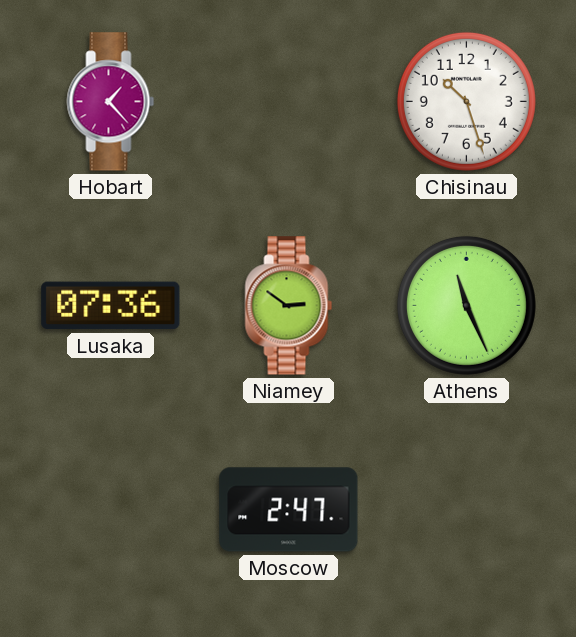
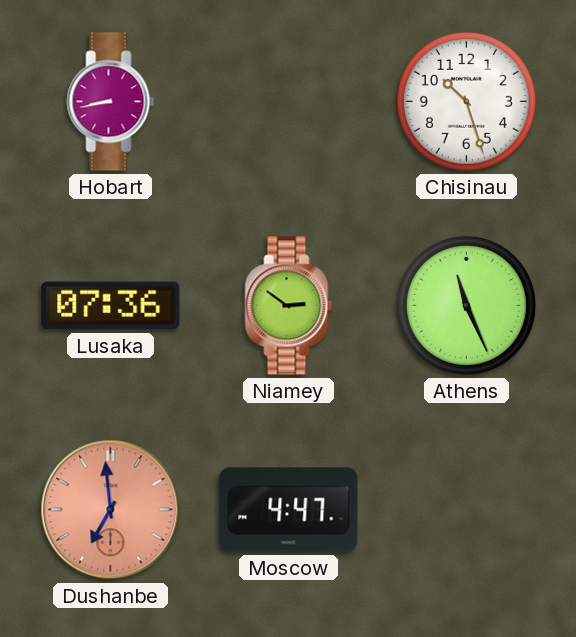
Hobart: 1:23 -> 8:43 (111, 102)
Dushanbe: none -> 6:59 (111, 510)
Moscow: 2:47 -> 4:47 (289, 510)
